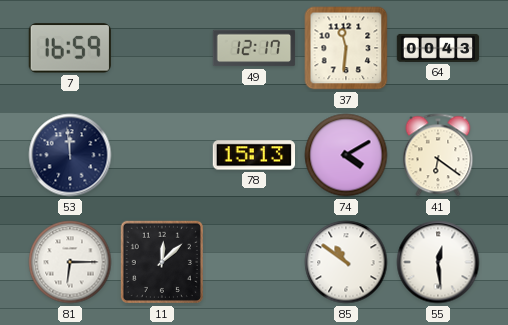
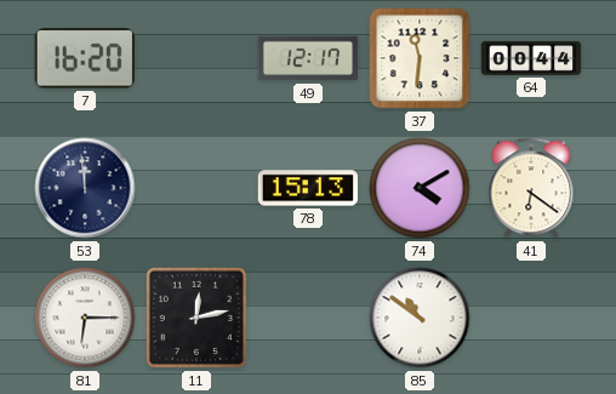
7: 16:59 -> 16:20 (85, 58)
64: 00:43 -> 00:44 (531, 58)
11: 12:08 -> 12:13 (196, 318)
55: 12:29 -> none (438, 262)
